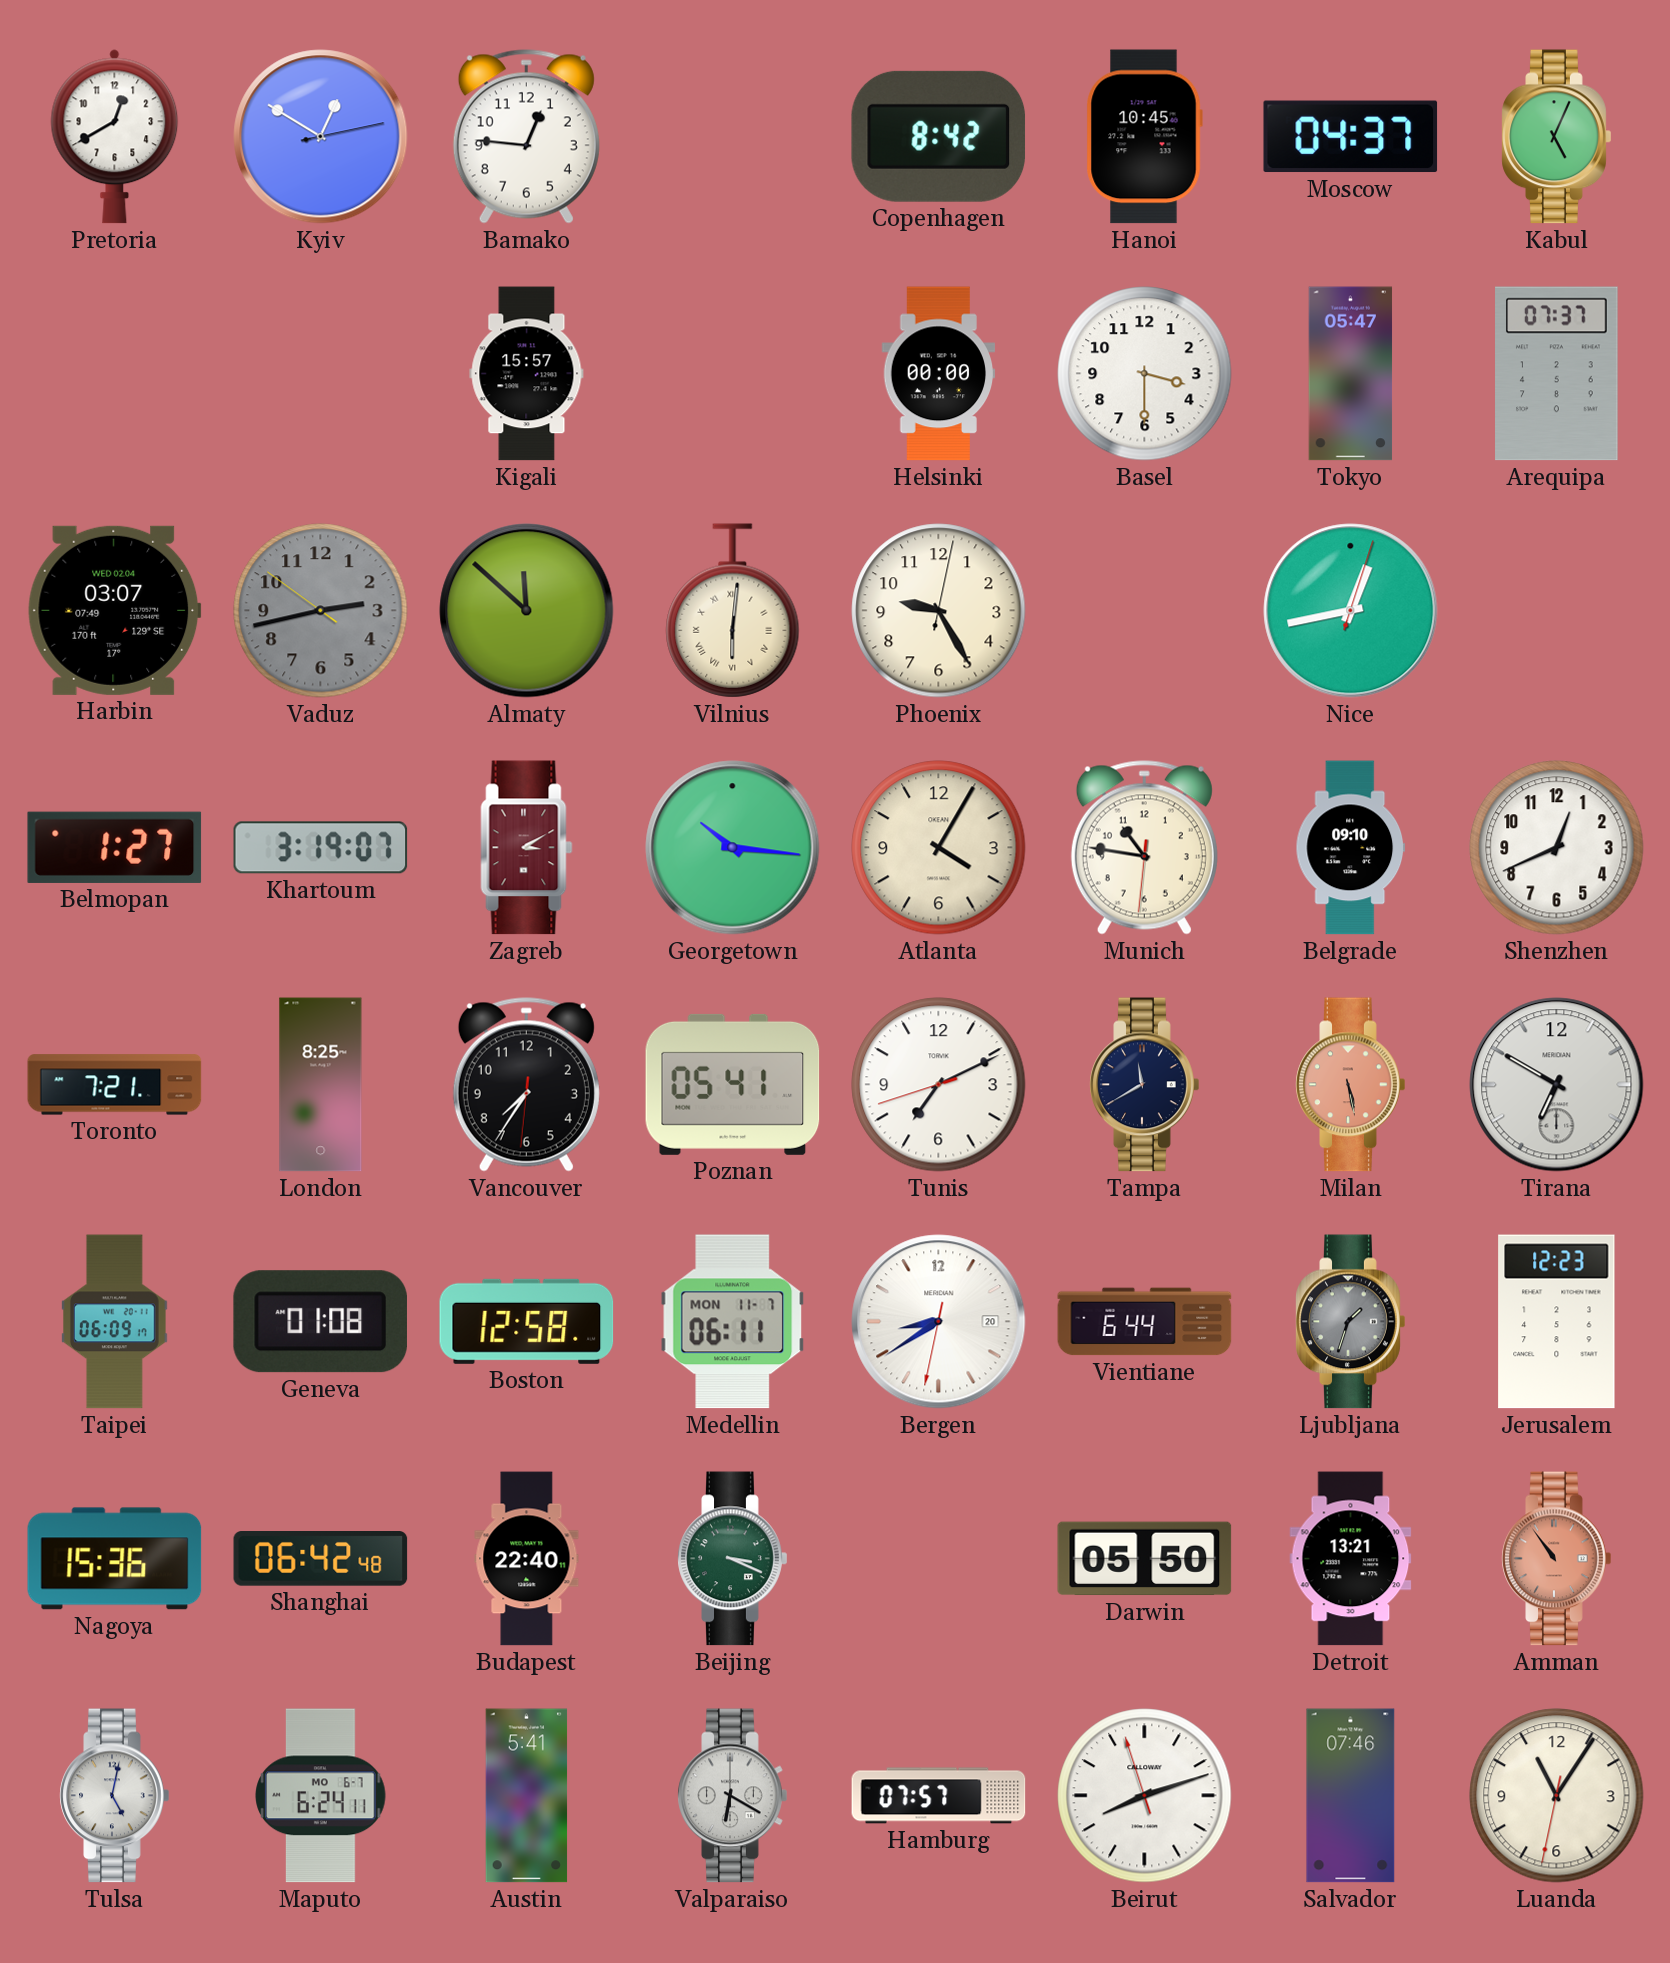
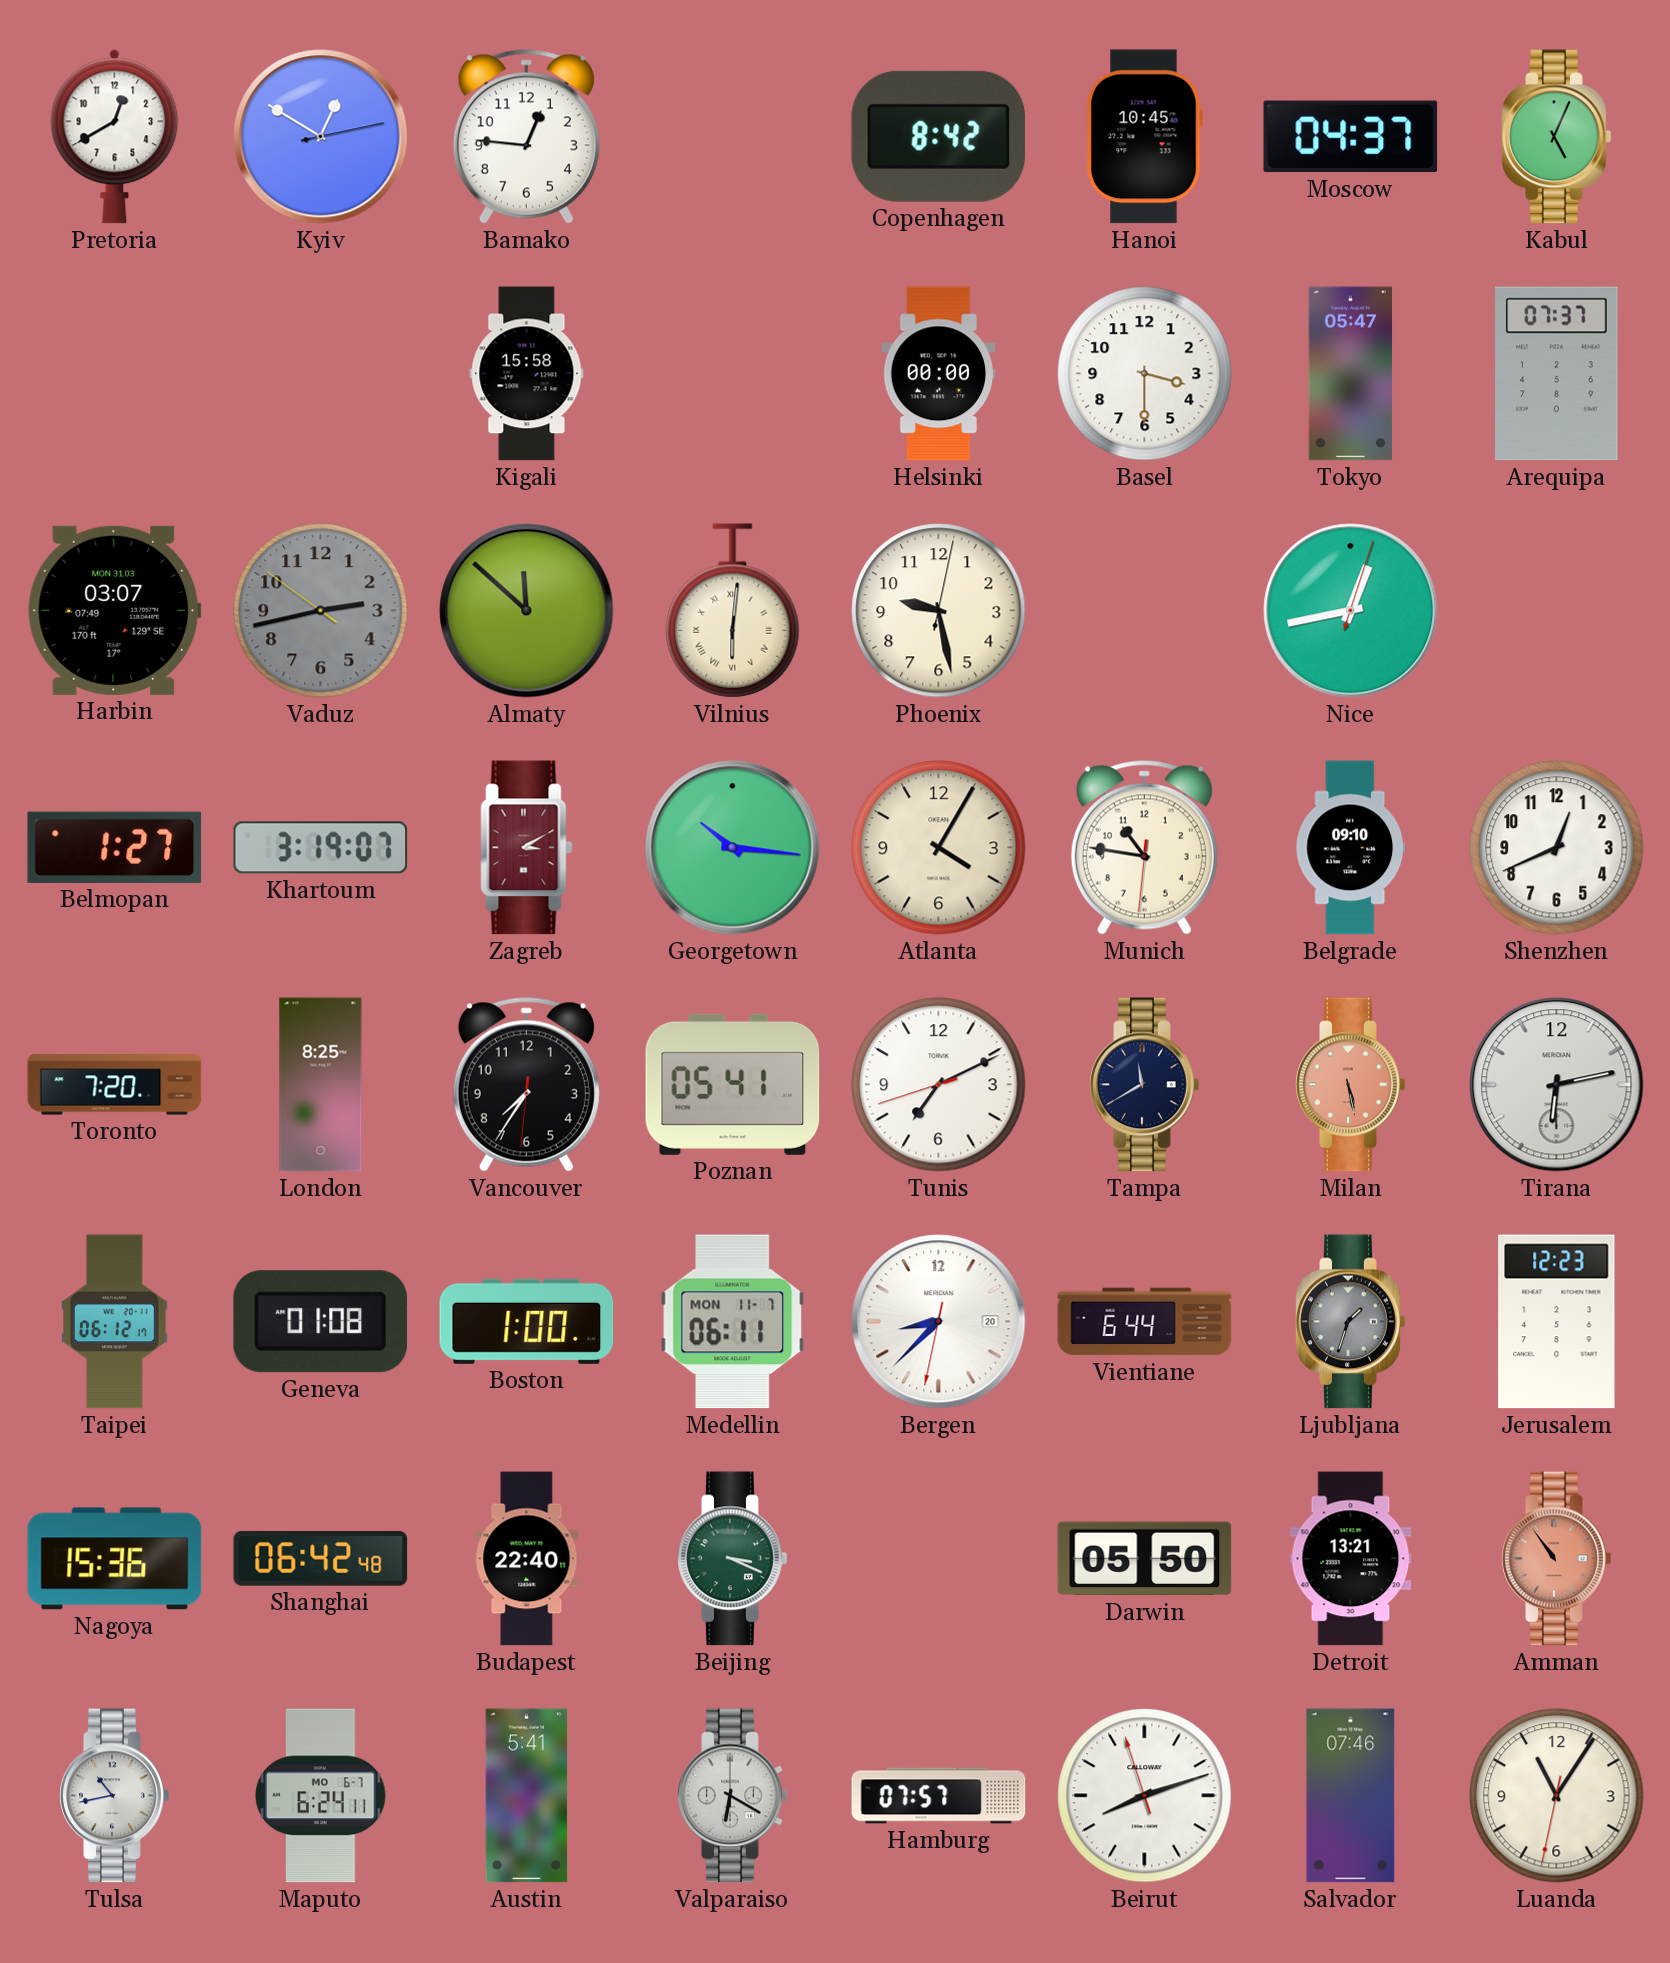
Kigali: 15:57 -> 15:58 (527, 374)
Harbin date: WED 02.04 -> MON 31.03 (115, 610)
Phoenix: 9:25 -> 9:28 (939, 611)
Toronto: 7:21 -> 7:20 (115, 1085)
Tirana: 6:50 -> 6:13 (1557, 1085)
Taipei: 06:09 -> 06:12 (115, 1322)
Boston: 12:58 -> 1:00 (527, 1321)
Bergen: 8:39 -> 8:37 (939, 1322)
Tulsa: 5:02 -> 10:43 (115, 1796)
